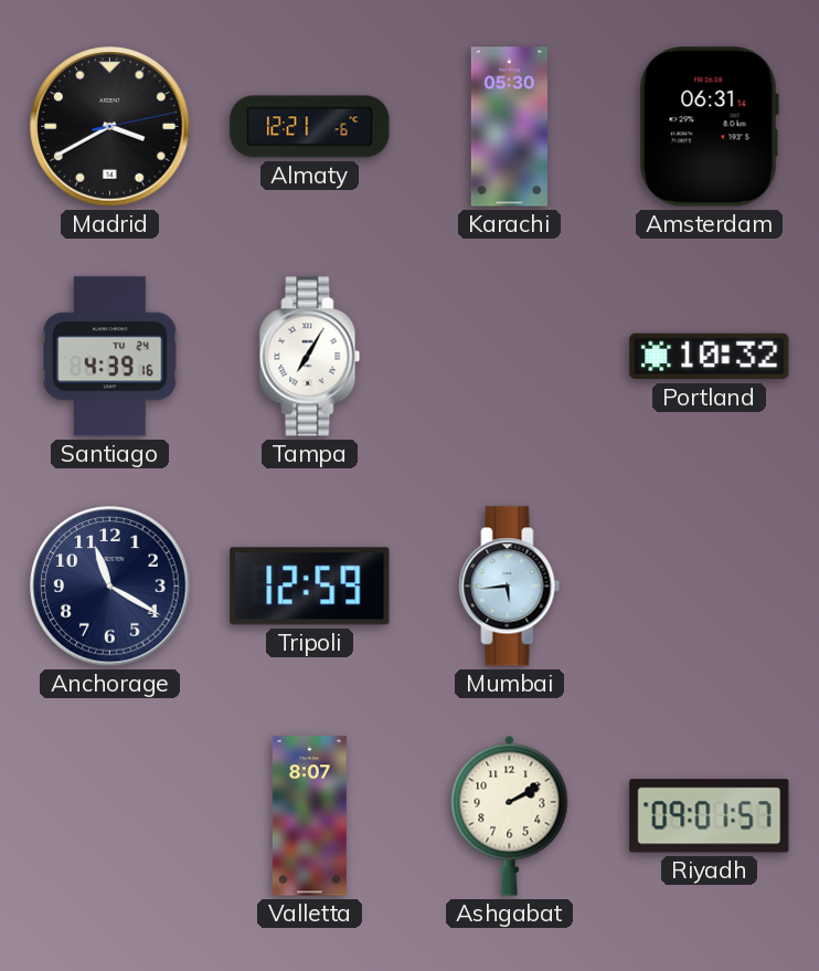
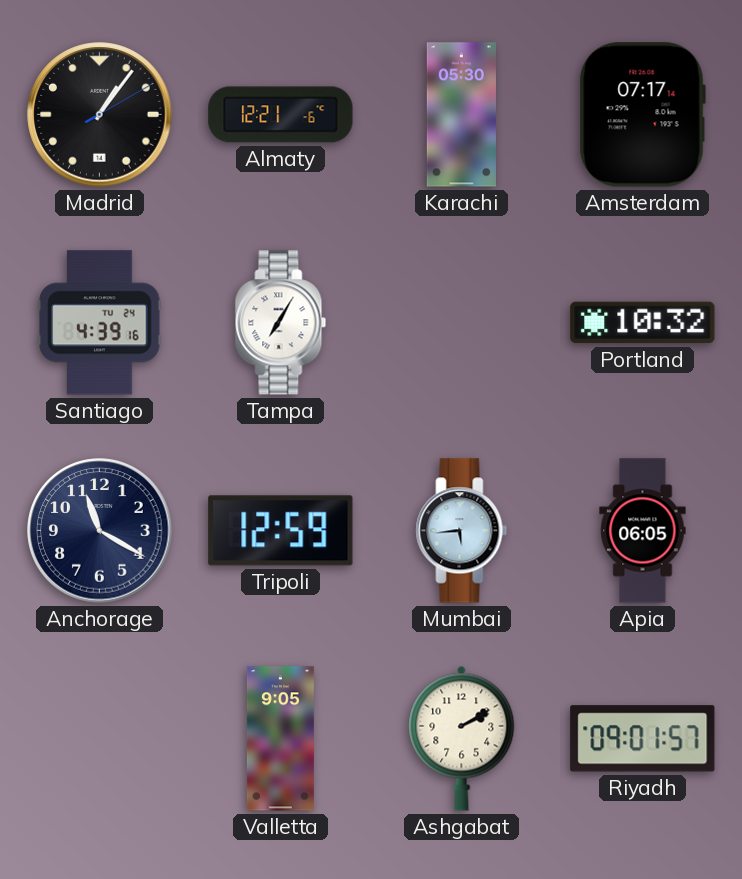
Madrid: 3:40 -> 1:06 (100, 115)
Amsterdam: 06:31 -> 07:17 (642, 115)
Apia: none -> 06:05 (643, 531)
Valletta: 8:07 -> 9:05 (280, 739)
